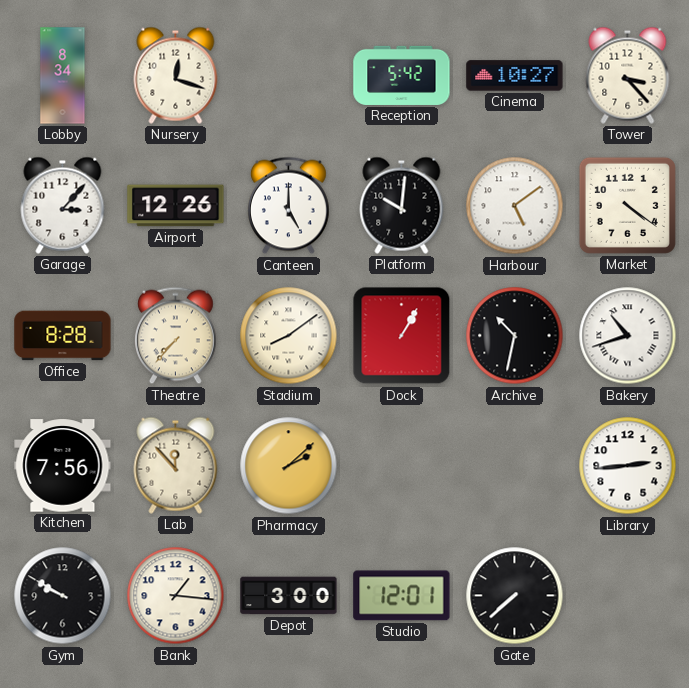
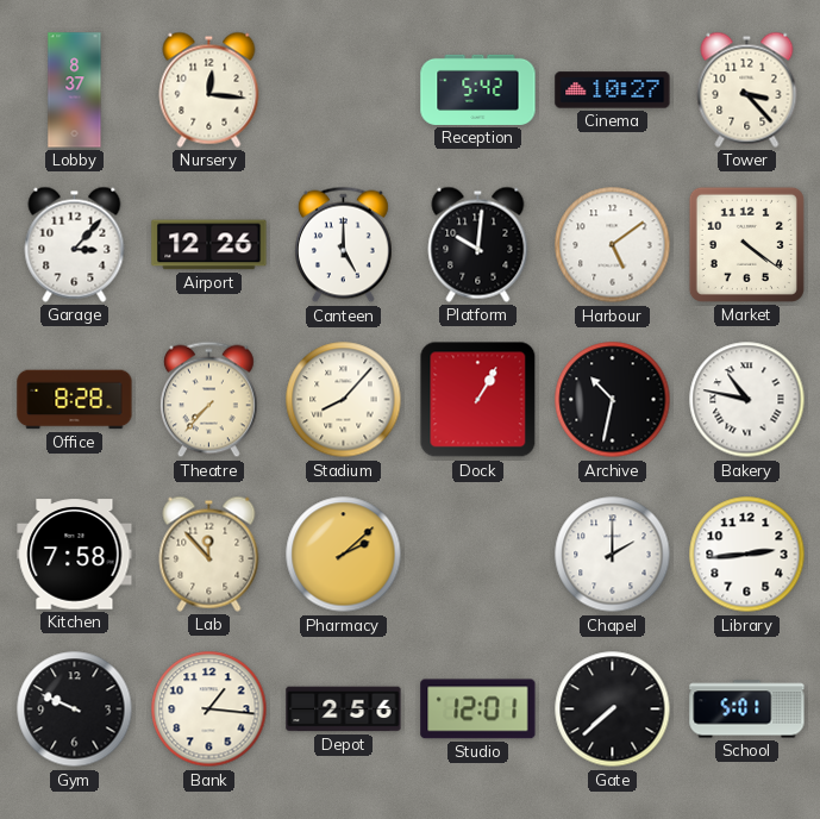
Lobby: 8:34 -> 8:37 (75, 90)
Nursery: 12:18 -> 12:16 (209, 89)
Stadium: 8:09 -> 8:07 (344, 400)
Bakery: 10:42 -> 10:47 (747, 400)
Kitchen: 7:56 -> 7:58 (75, 555)
Chapel: none -> 2:00 (613, 555)
Gym: 9:50 -> 9:49 (75, 709)
Depot: 3:00 -> 2:56 (344, 709)
School: none -> 5:01 (747, 709)
